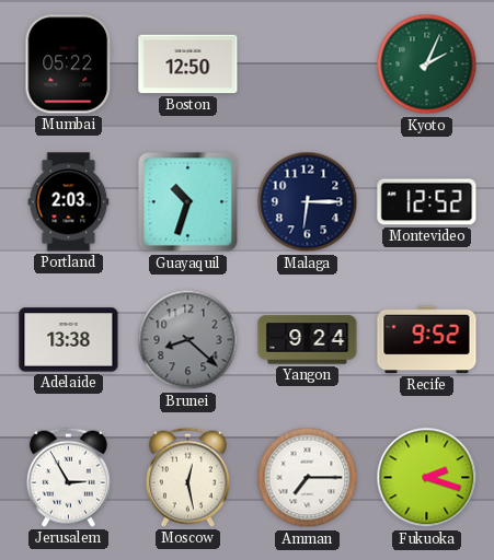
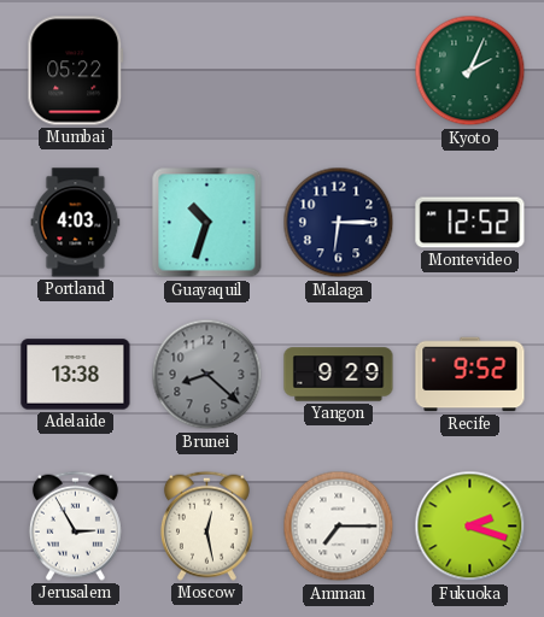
Boston: 12:50 -> none (188, 65)
Portland: 2:03 -> 4:03 (76, 223)
Yangon: 9:24 -> 9:29 (339, 375)
